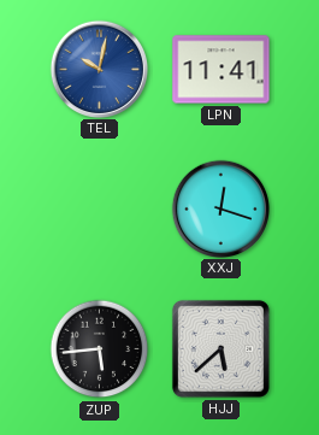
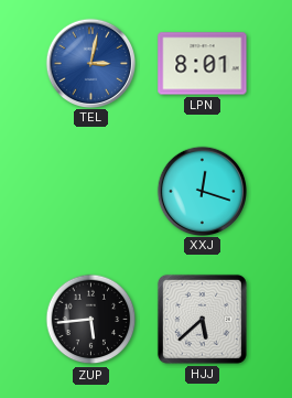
TEL: 10:02 -> 3:02 (90, 63)
LPN: 11:41 -> 8:01 (203, 64)
